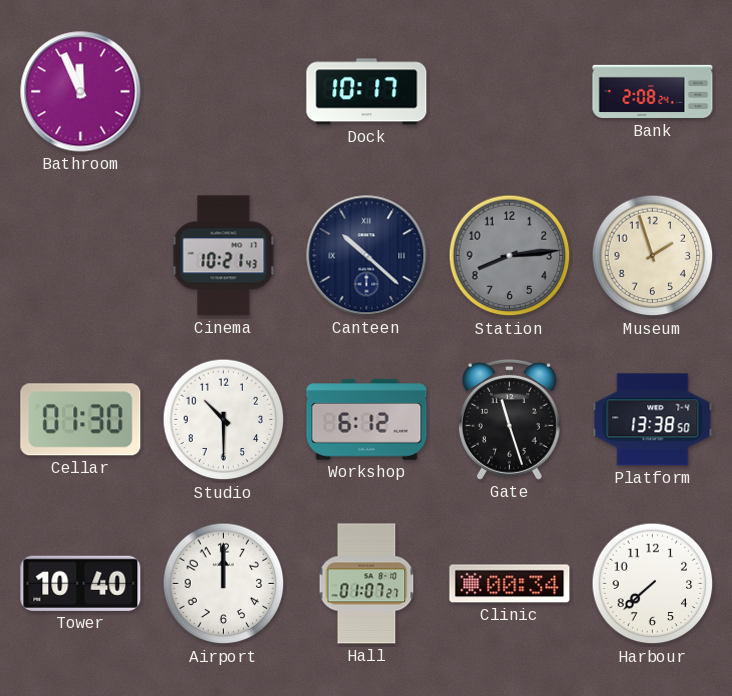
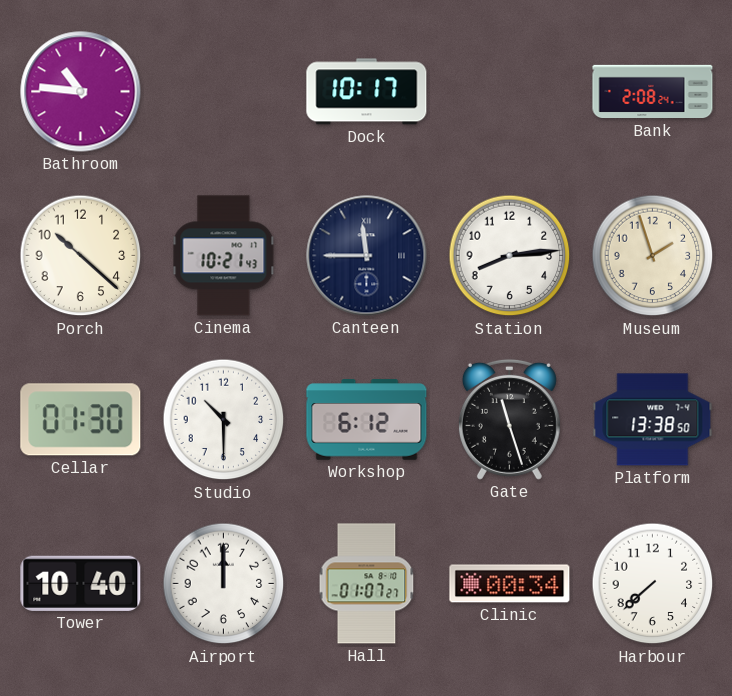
Bathroom: 11:56 -> 10:46 (81, 92)
Porch: none -> 10:22 (81, 256)
Canteen: 10:22 -> 11:45 (367, 256)
Station dial: grey -> white (510, 256)
